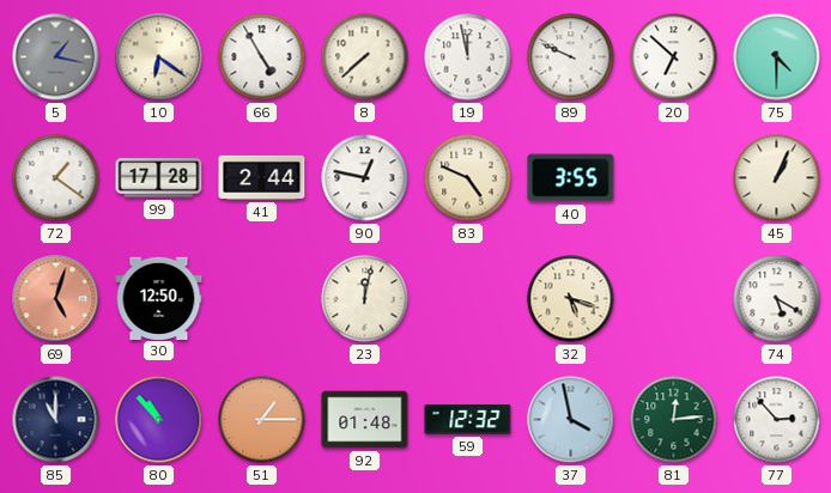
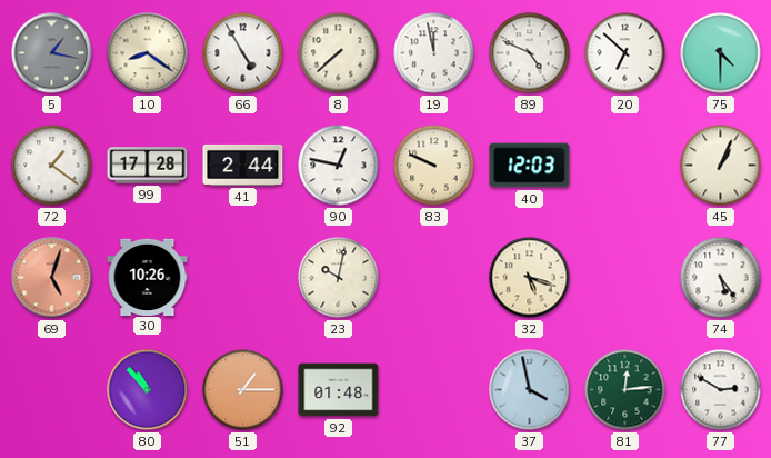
10: 6:21 -> 8:21 (148, 53)
89: 9:49 -> 4:49 (530, 53)
83: 4:49 -> 9:49 (434, 166)
40: 3:55 -> 12:03 (530, 166)
30: 12:50 -> 10:26 (148, 277)
23: 12:02 -> 10:02 (339, 278)
74: 5:20 -> 5:24 (721, 278)
85: 11:00 -> none (56, 420)
59: 12:32 -> none (468, 420)
77: 2:53 -> 2:50 (721, 390)
